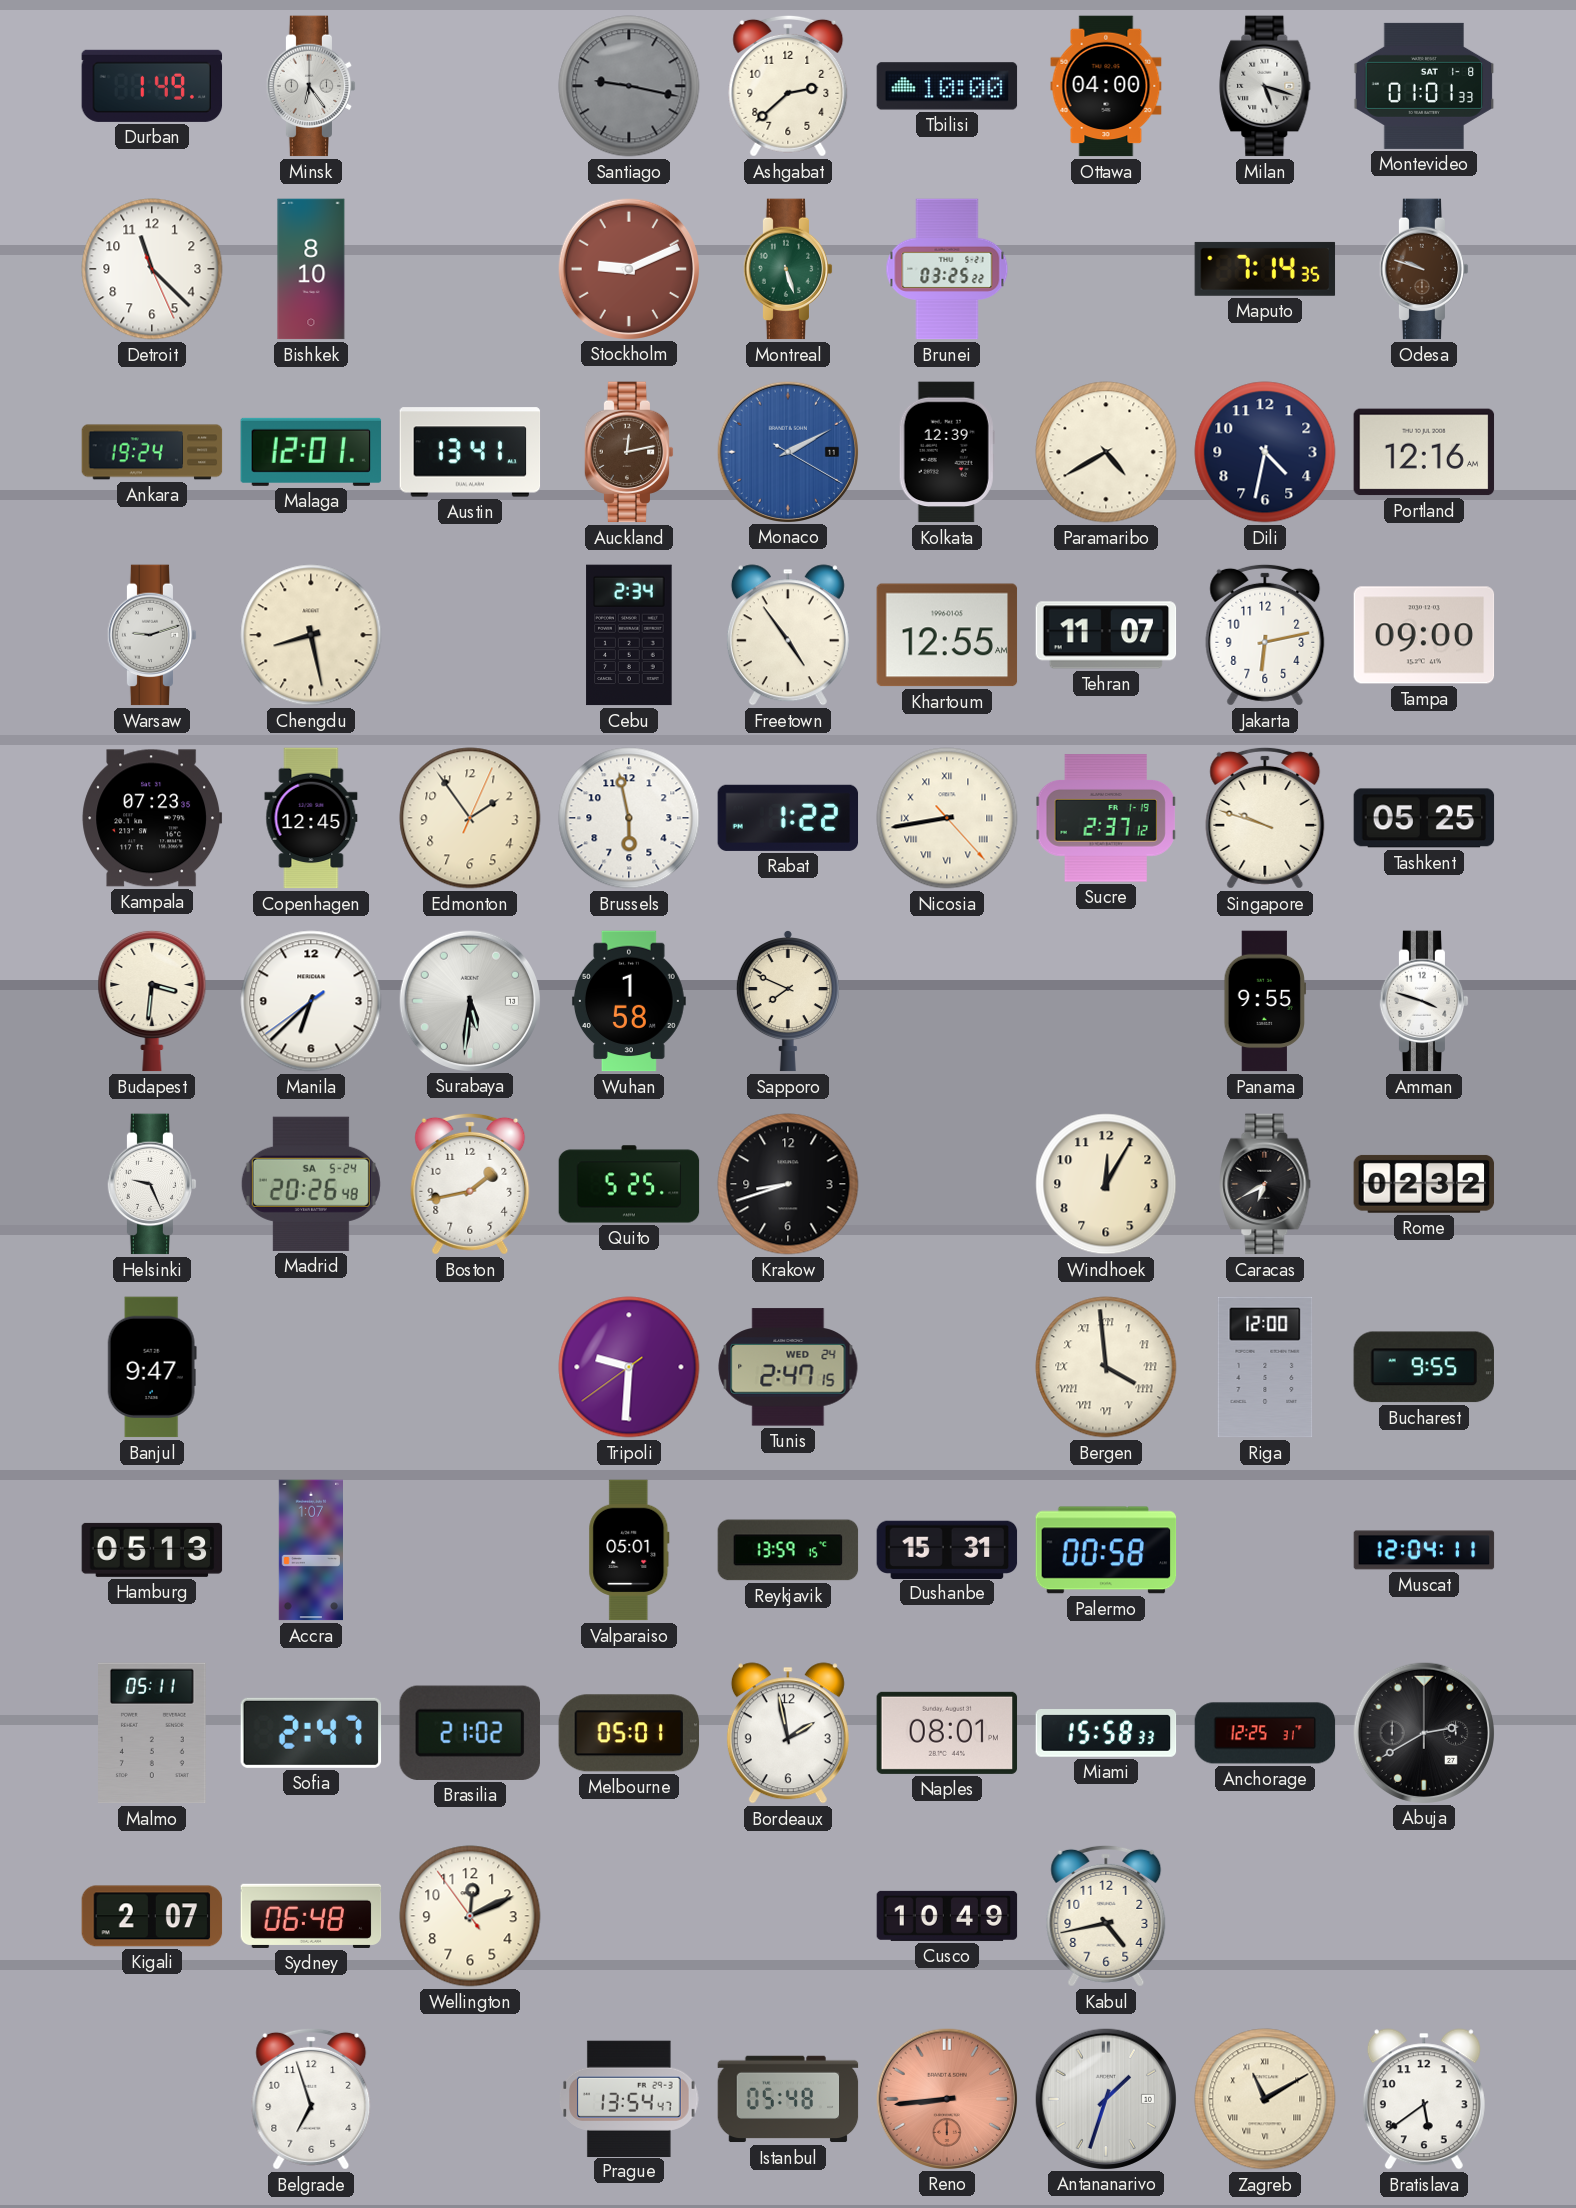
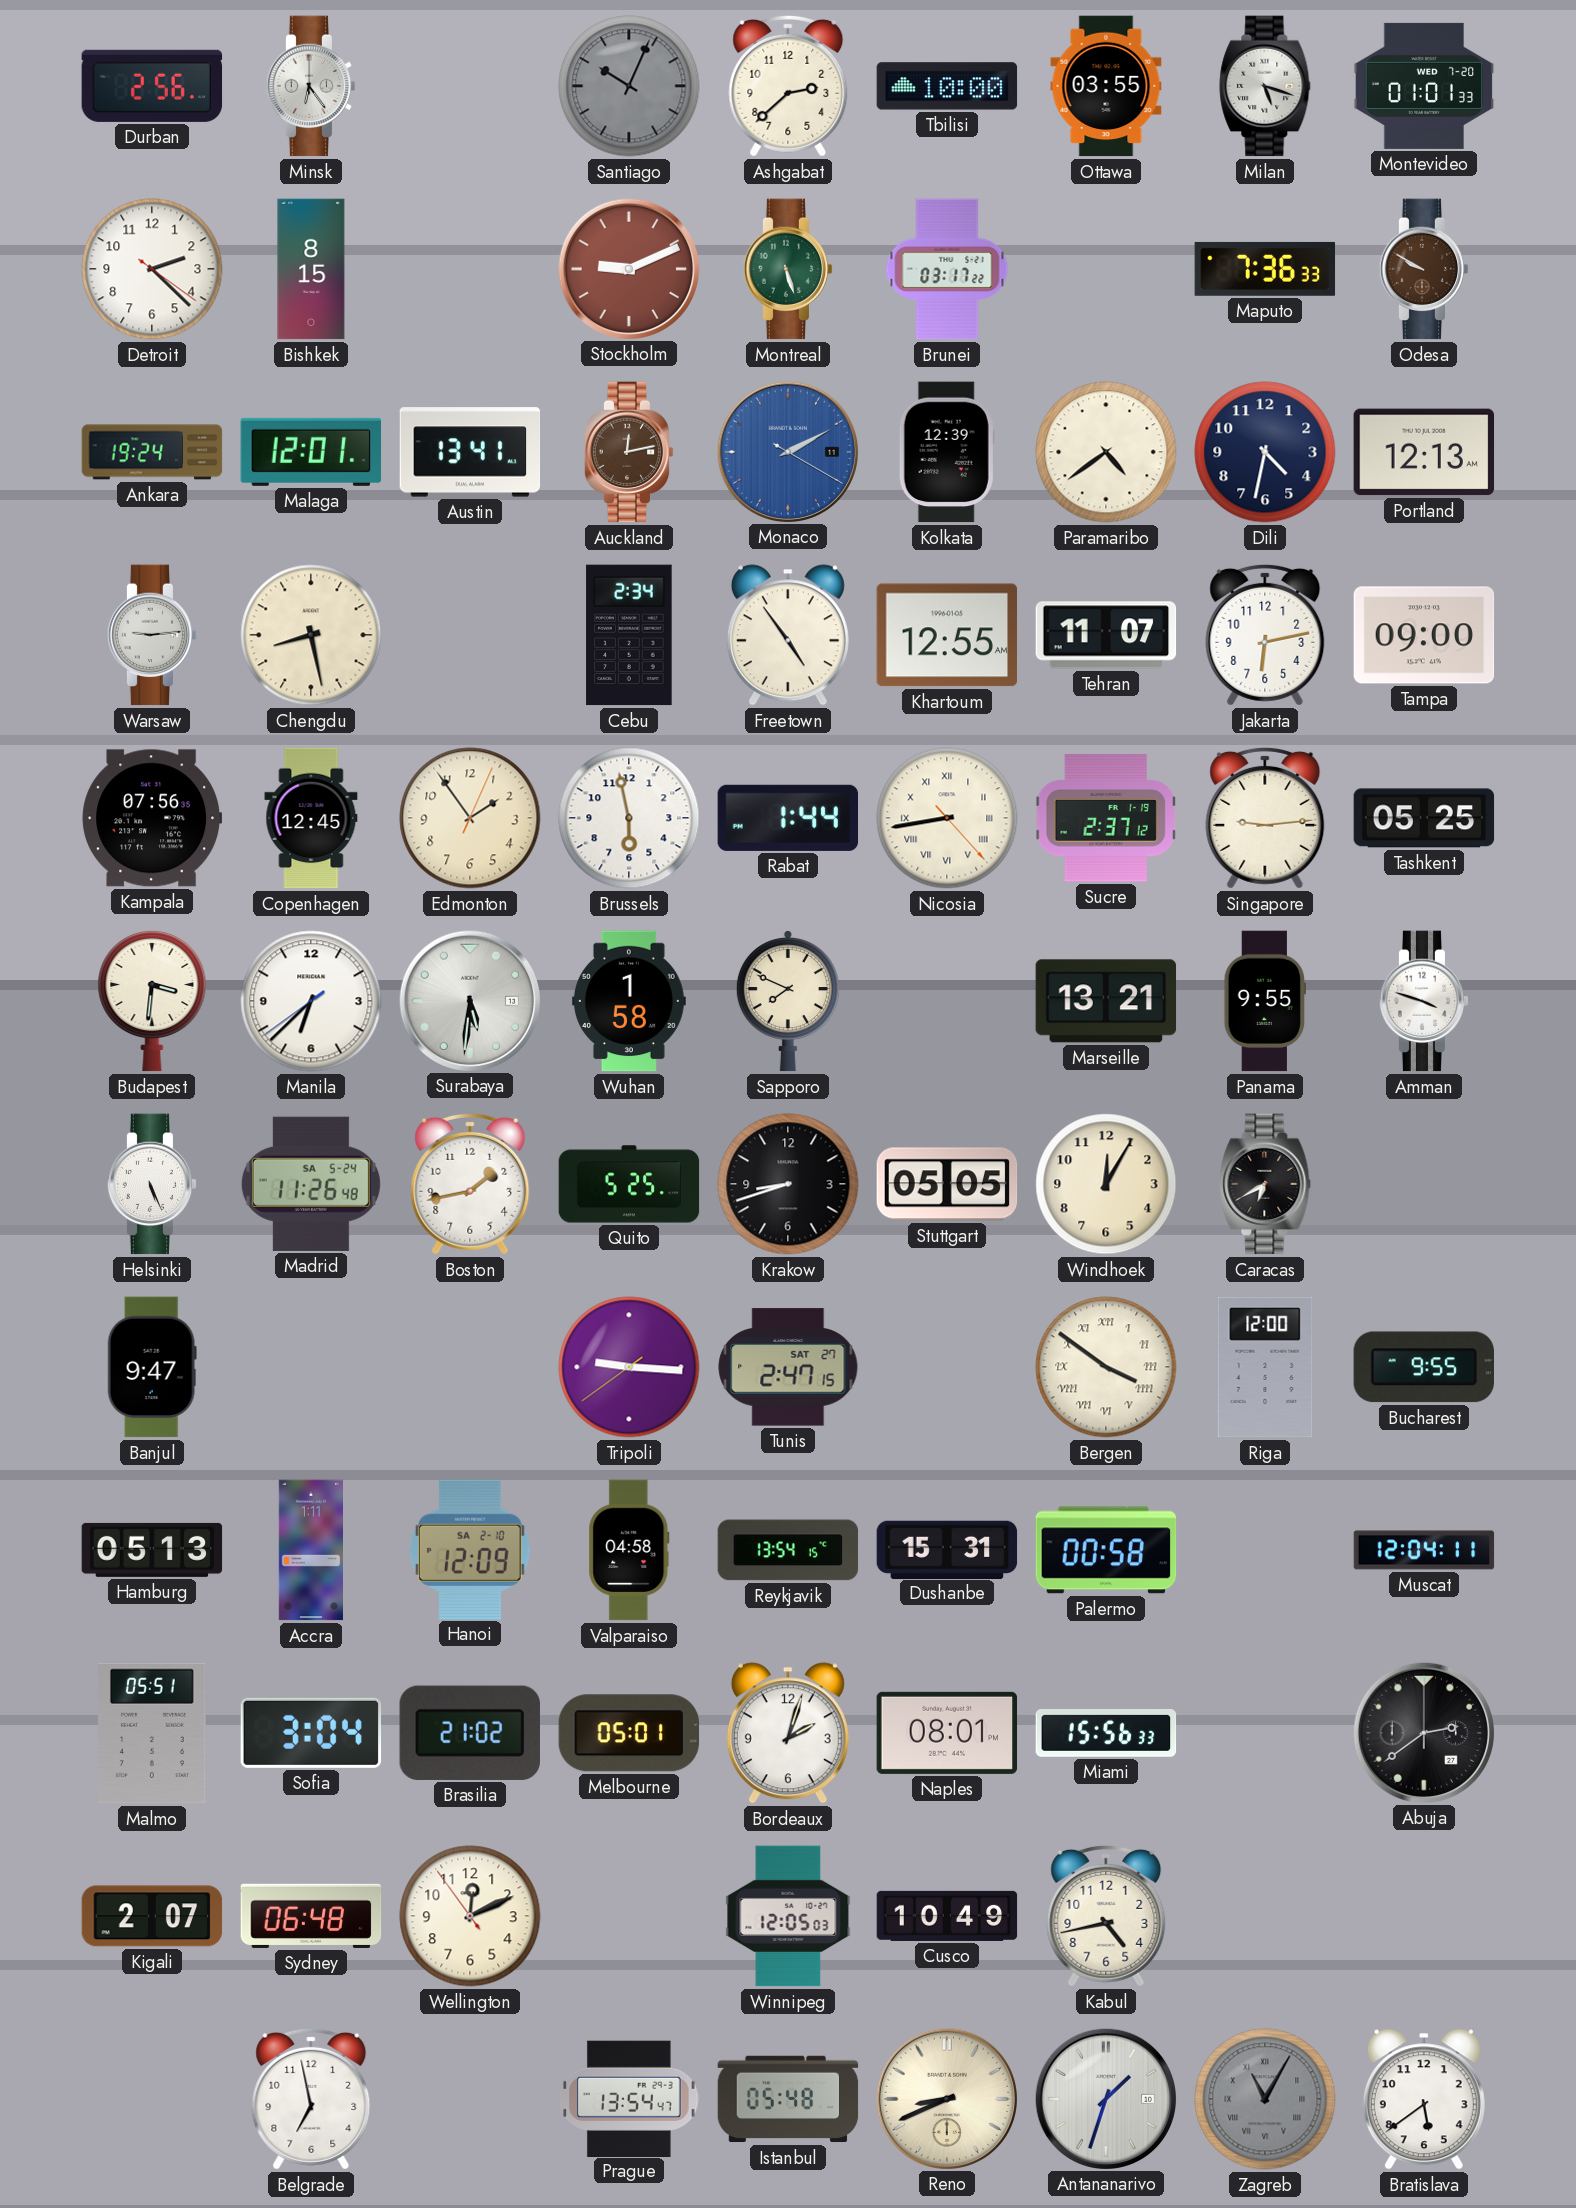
Durban: 1:49 -> 2:56 (152, 86)
Santiago: 9:17 -> 10:04 (629, 86)
Ottawa: 04:00 -> 03:55 (1106, 86)
Montevideo date: SAT 1-8 -> WED 7-20 (1424, 86)
Detroit: 11:22 -> 2:22 (152, 269)
Bishkek: 8:10 -> 8:15 (311, 269)
Brunei: 03:25 -> 03:17 (947, 269)
Maputo: 7:14 -> 7:36 (1265, 269)
Odesa: 9:48 -> 9:50 (1424, 269)
Paramaribo: 4:40 -> 4:39 (1106, 452)
Portland: 12:16 -> 12:13 (1424, 452)
Warsaw: 9:12 -> 9:14 (152, 635)
Kampala: 07:23 -> 07:56 (152, 818)
Rabat: 1:22 -> 1:44 (788, 818)
Singapore: 9:48 -> 9:14 (1265, 818)
Marseille: none -> 13:21 (1106, 1001)
Helsinki: 9:26 -> 5:26 (152, 1184)
Madrid: 20:26 -> 11:26 (311, 1184)
Stuttgart: none -> 05:05 (947, 1184)
Rome: 02:32 -> none (1424, 1184)
Tripoli: 9:30 -> 9:15 (629, 1367)
Tunis date: WED 24 -> SAT 27 (788, 1367)
Bergen: 3:59 -> 3:51 (1106, 1367)
Accra: 1:07 -> 1:11 (310, 1550)
Hanoi: none -> 12:09 (470, 1549)
Valparaiso: 05:01 -> 04:58 (629, 1550)
Reykjavik: 13:59 -> 13:54 (788, 1550)
Malmo: 05:11 -> 05:51 (153, 1733)
Sofia: 2:47 -> 3:04 (311, 1733)
Bordeaux: 1:58 -> 2:03 (788, 1733)
Miami: 15:58 -> 15:56 (1106, 1734)
Anchorage: 12:25 -> none (1265, 1733)
Abuja: 2:40 -> 2:39 (1423, 1732)
Winnipeg: none -> 12:05 (788, 1916)
Belgrade: 6:57 -> 6:58 (311, 2099)
Reno: 8:44 -> 8:41 (946, 2098)
Reno dial: salmon -> cream (946, 2098)
Zagreb: 11:10 -> 11:05 (1265, 2099)
Zagreb dial: cream -> grey (1265, 2099)
